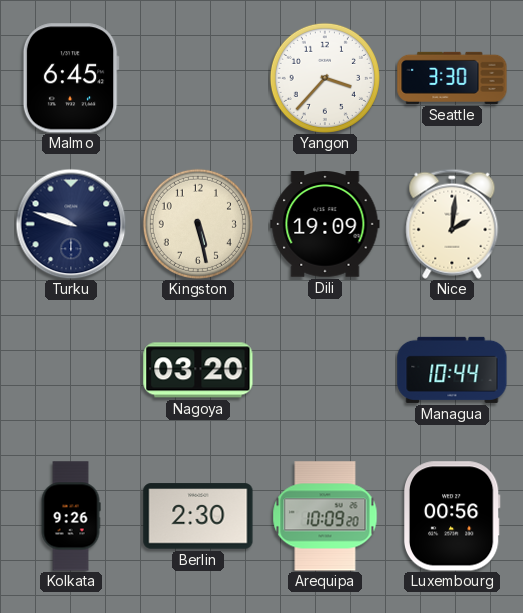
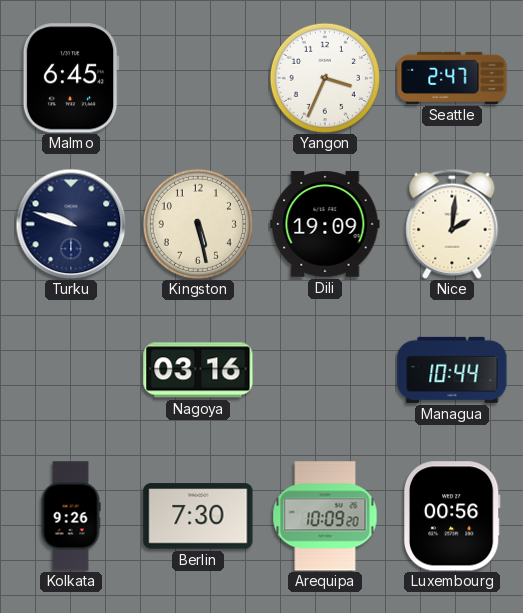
Yangon: 3:37 -> 3:34 (325, 78)
Seattle: 3:30 -> 2:47 (452, 78)
Nagoya: 03:20 -> 03:16 (198, 370)
Berlin: 2:30 -> 7:30 (198, 516)
